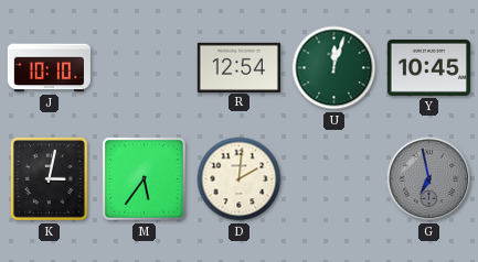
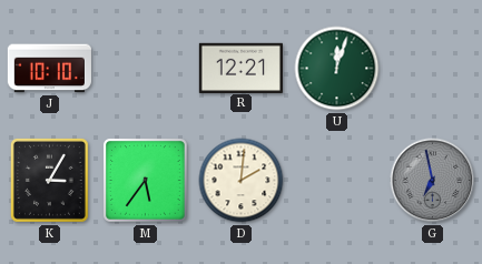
R: 12:54 -> 12:21 (240, 68)
Y: 10:45 -> none (428, 67)
K: 3:02 -> 3:05 (49, 180)
